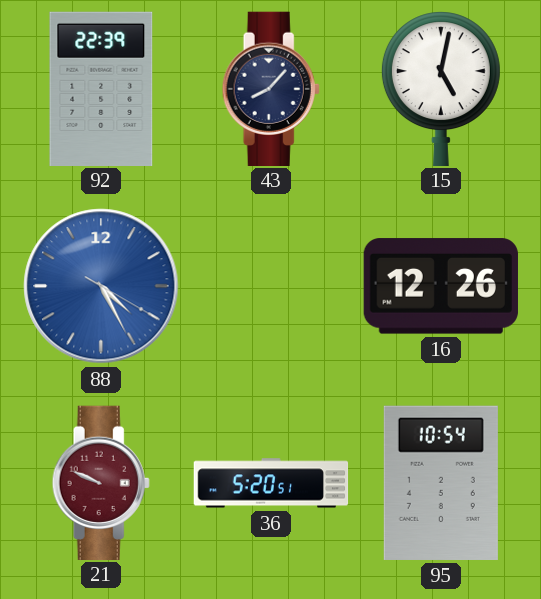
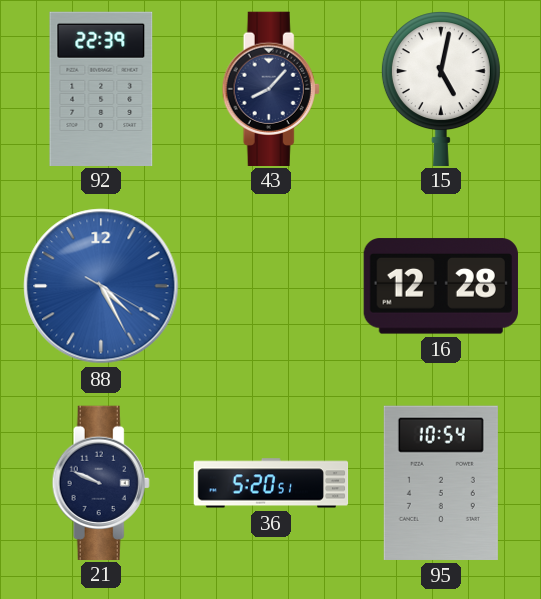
16: 12:26 -> 12:28 (441, 286)
21 dial: burgundy -> navy (101, 482)
